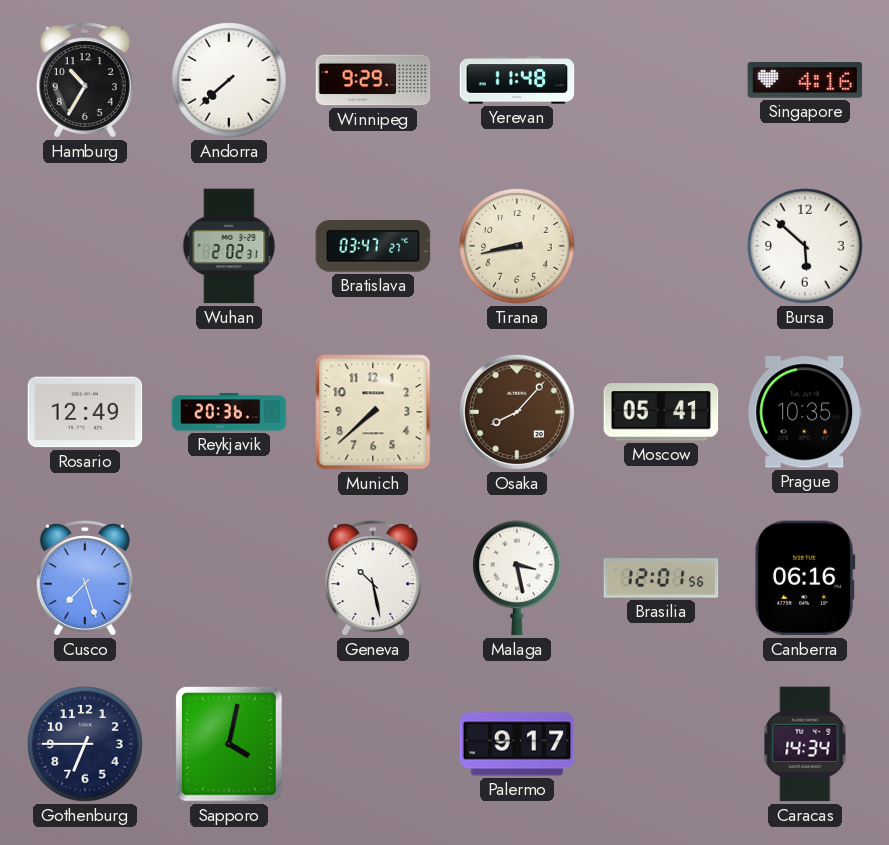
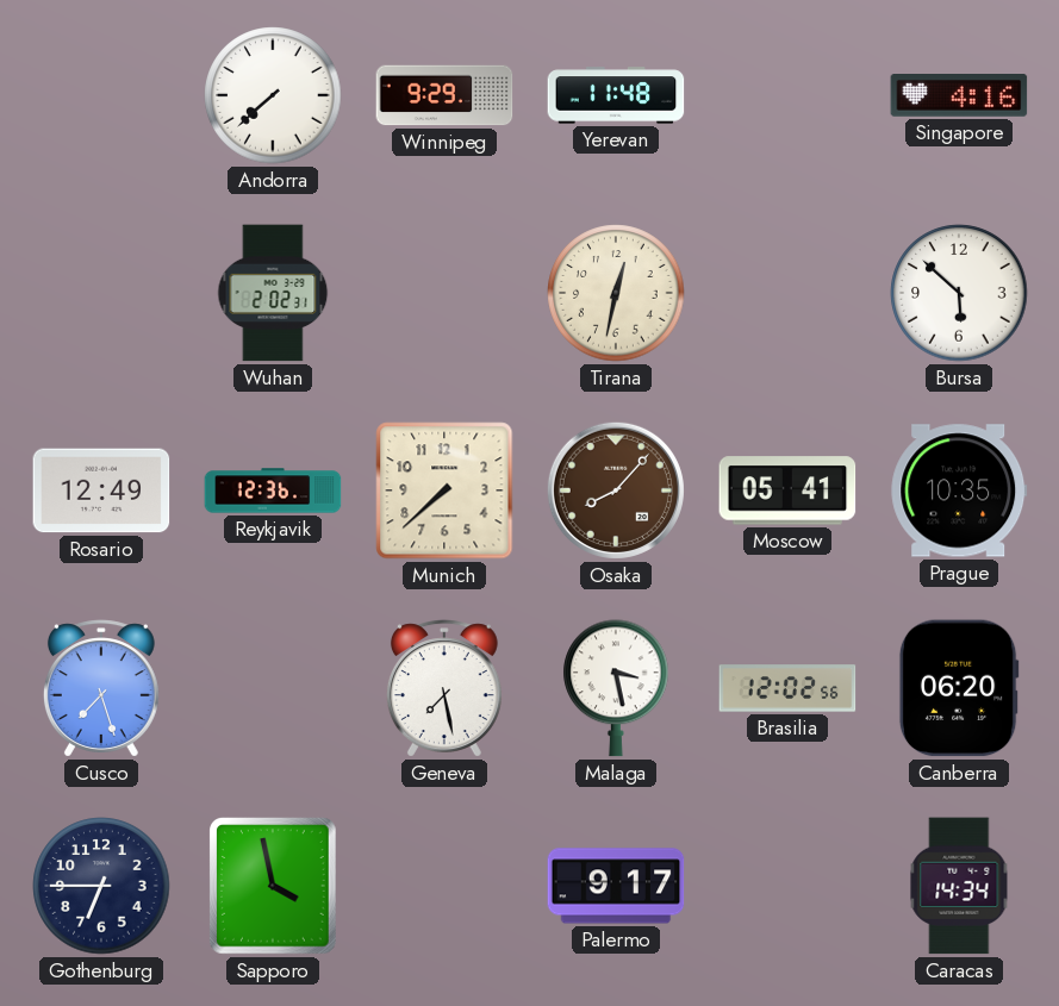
Hamburg: 10:35 -> none (85, 80)
Bratislava: 03:47 -> none (373, 246)
Tirana: 8:43 -> 12:32 (616, 293)
Reykjavik: 20:36 -> 12:36 (273, 490)
Geneva: 10:28 -> 7:28 (444, 688)
Brasilia: 12:01 -> 12:02 (787, 688)
Canberra: 06:16 -> 06:20 (959, 688)
Sapporo: 4:02 -> 3:58 (274, 887)
